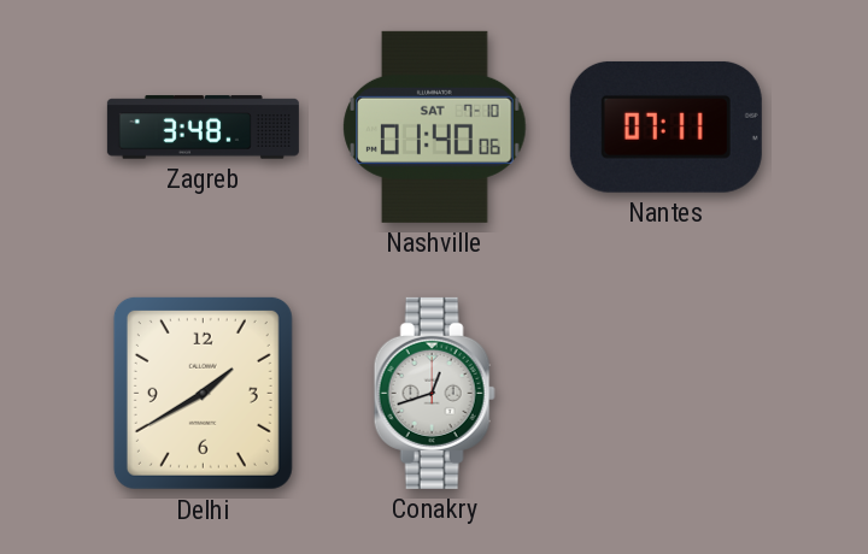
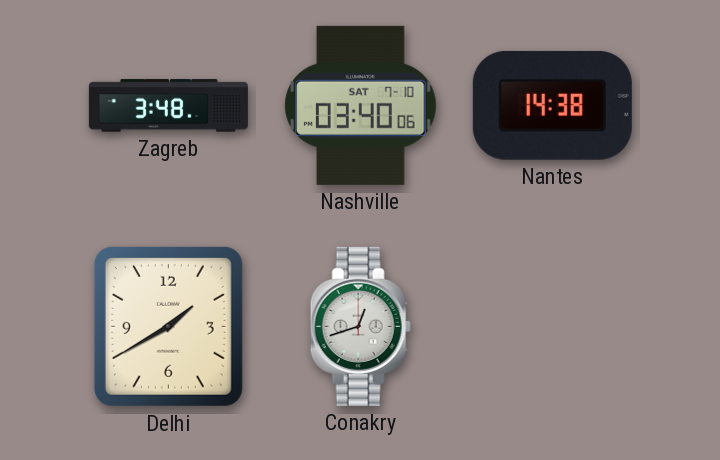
Nashville: 01:40 -> 03:40 (361, 105)
Nantes: 07:11 -> 14:38 (552, 105)
